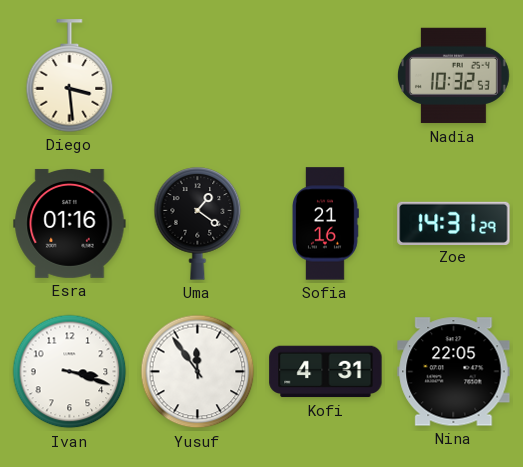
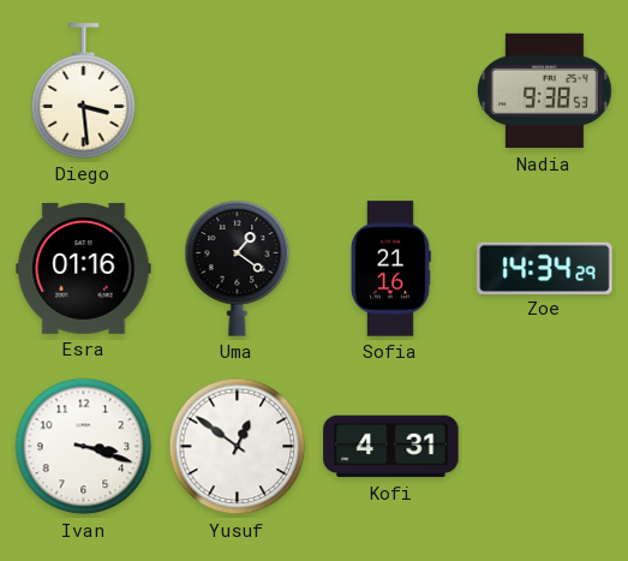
Nadia: 10:32 -> 9:38 (545, 91)
Zoe: 14:31 -> 14:34 (545, 268)
Yusuf: 11:54 -> 12:51 (238, 447)
Nina: 22:05 -> none (454, 372)
